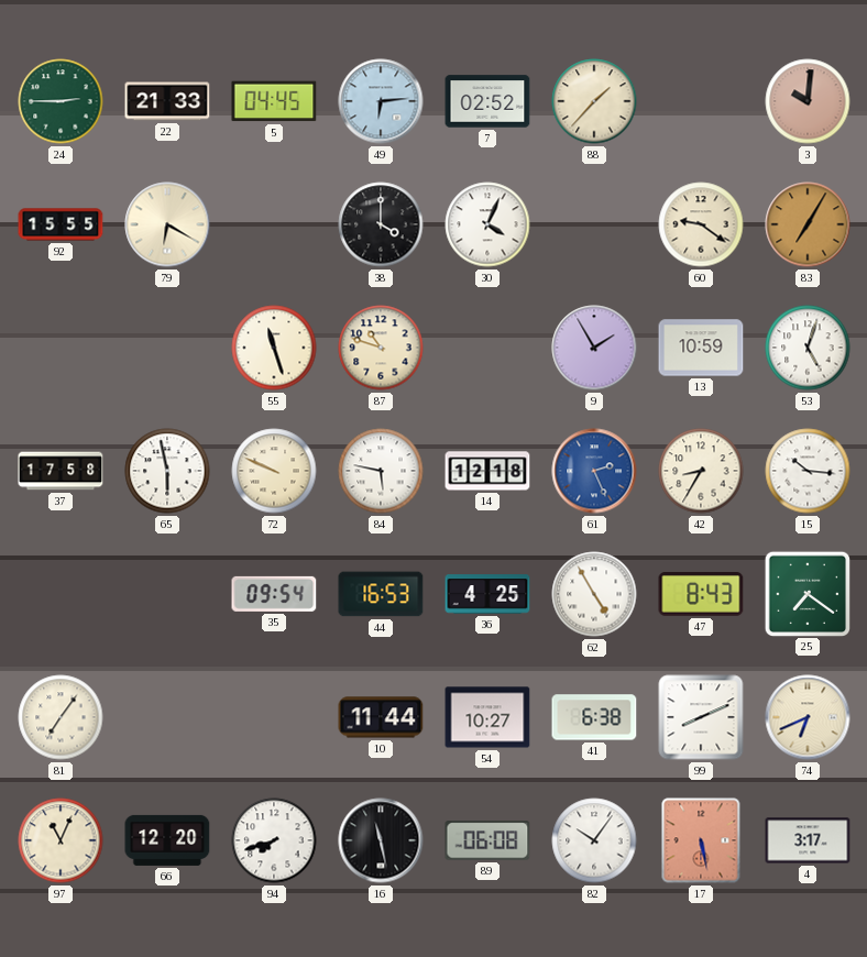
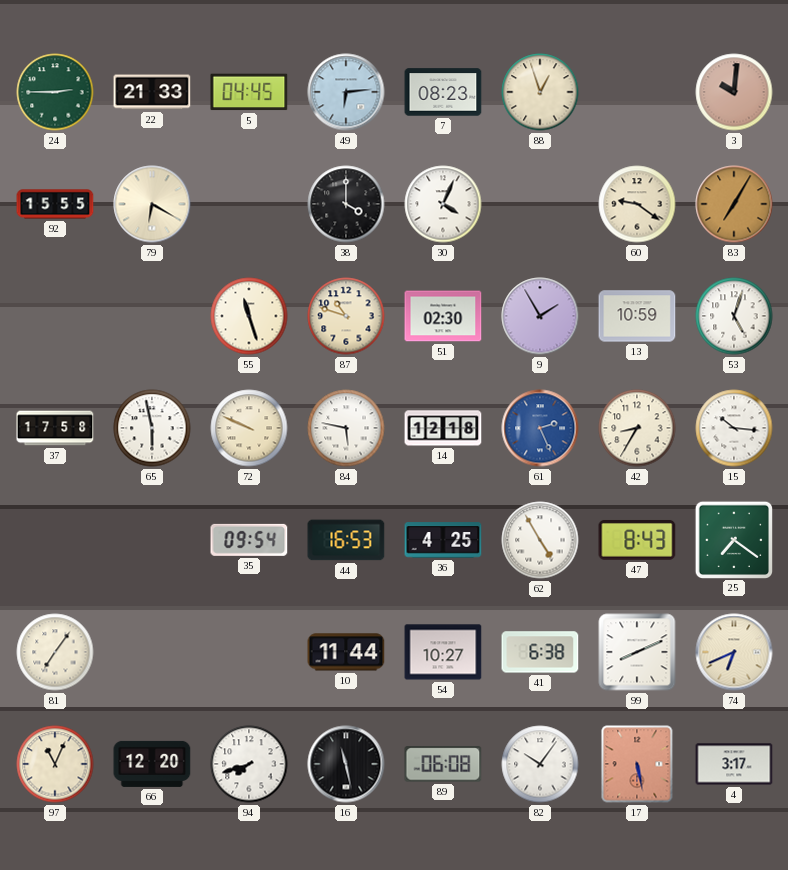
7: 02:52 -> 08:23 (443, 92)
88: 1:37 -> 12:57 (540, 92)
51: none -> 02:30 (443, 316)
